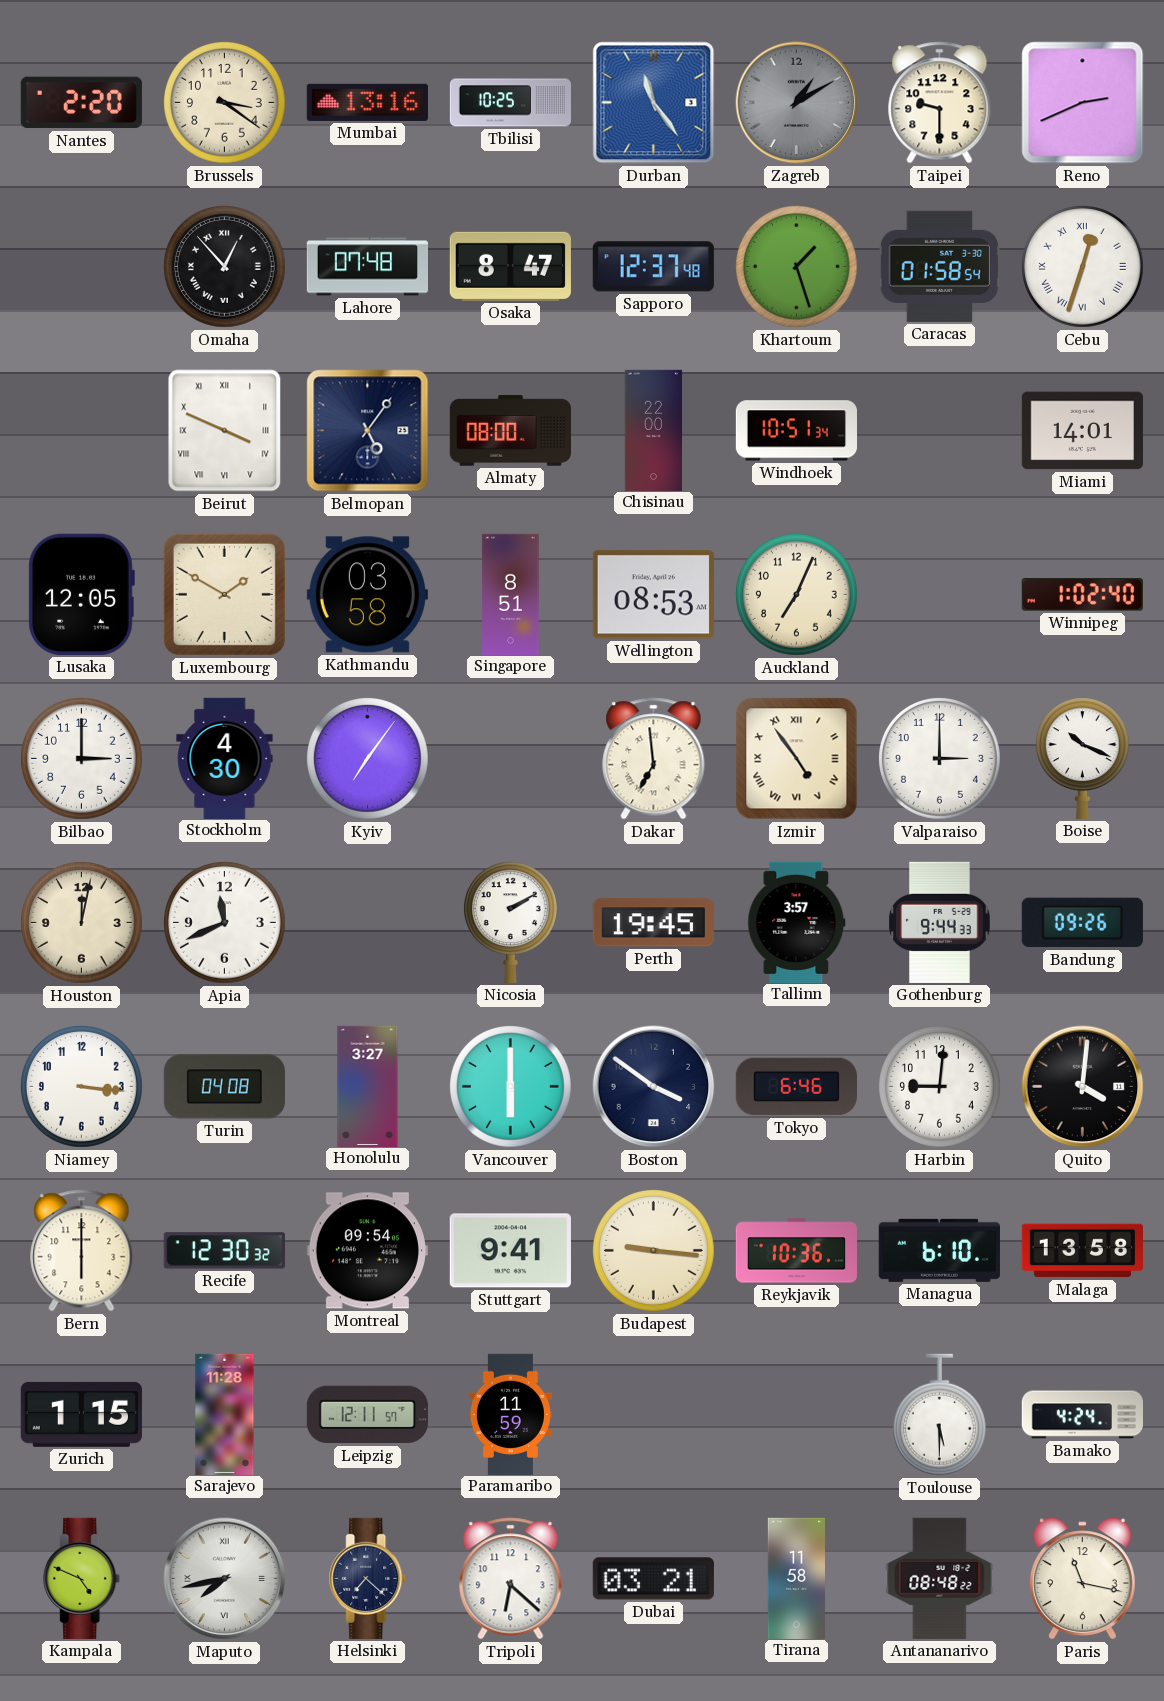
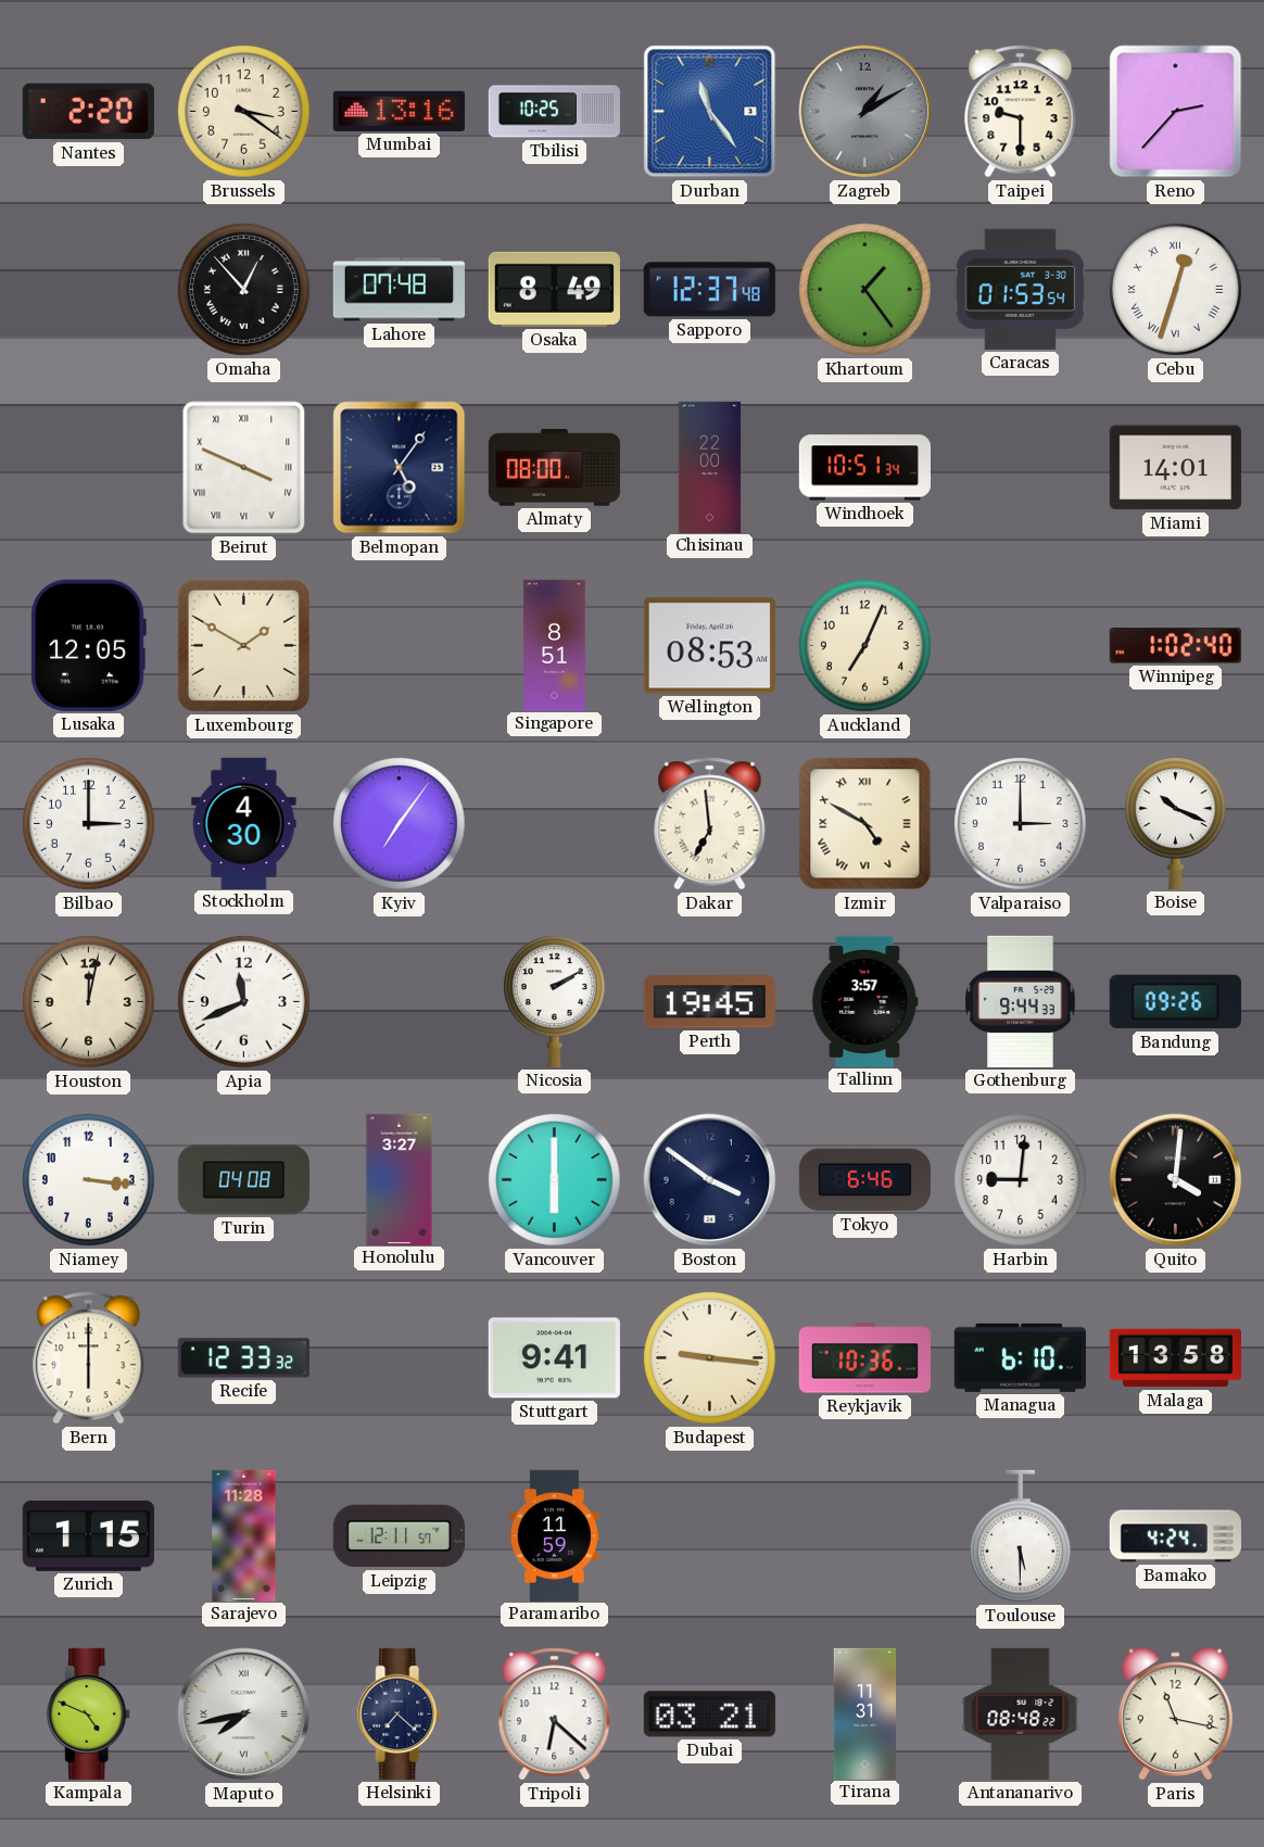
Reno: 2:41 -> 2:37 (1176, 112)
Osaka: 8:47 -> 8:49 (554, 289)
Khartoum: 1:27 -> 1:24 (865, 290)
Caracas: 01:58 -> 01:53 (1020, 289)
Kathmandu: 03:58 -> none (367, 595)
Izmir: 4:54 -> 4:50 (865, 824)
Recife: 12:30 -> 12:33 (243, 1358)
Montreal: 09:54 -> none (367, 1251)
Tirana: 11:58 -> 11:31 (864, 1713)
